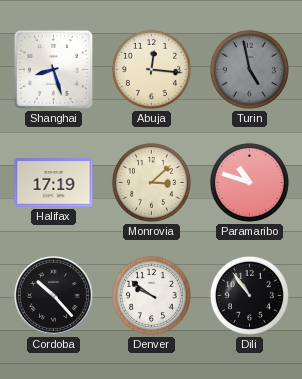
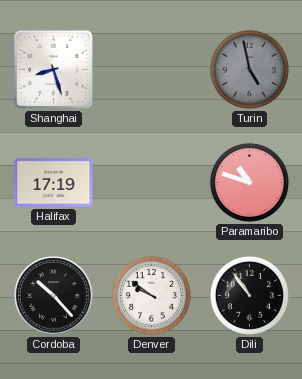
Abuja: 12:16 -> none (151, 69)
Monrovia: 3:08 -> none (151, 182)
